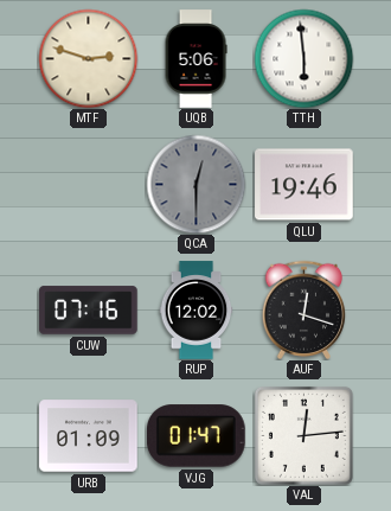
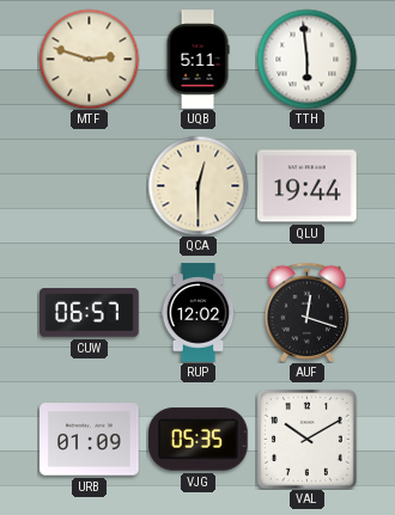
UQB: 5:06 -> 5:11 (197, 60)
QCA dial: grey -> cream (197, 185)
QLU: 19:46 -> 19:44 (308, 186)
CUW: 07:16 -> 06:57 (90, 313)
VJG: 01:47 -> 05:35 (199, 440)
VAL: 12:14 -> 10:10 (306, 439)
